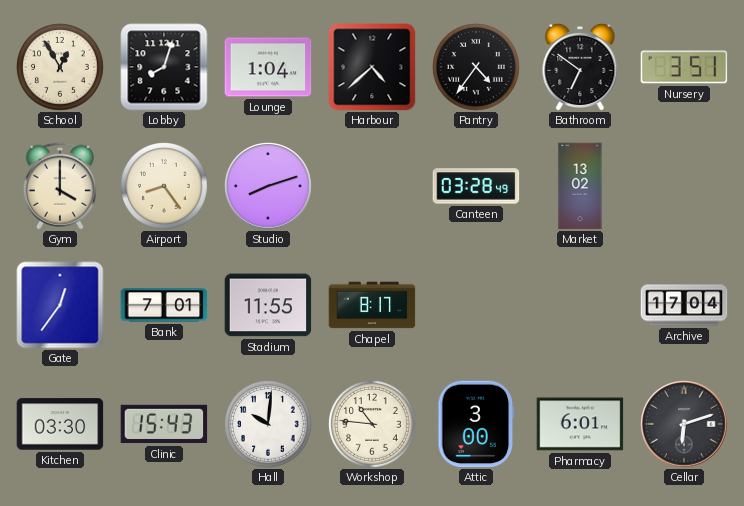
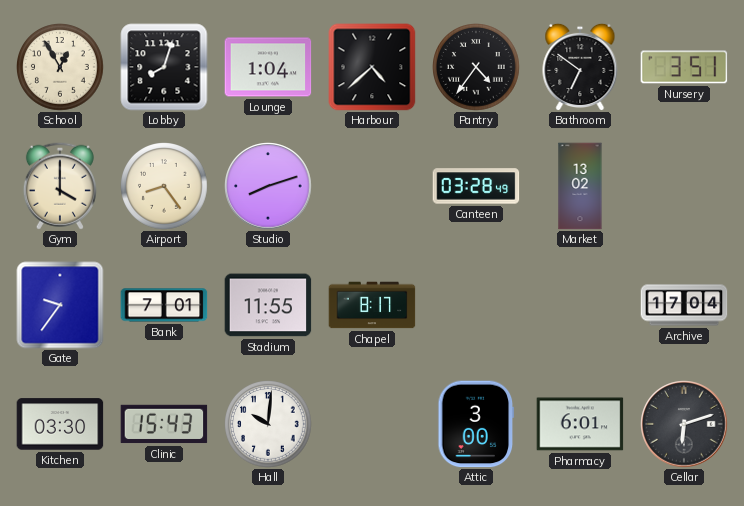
Gate: 12:36 -> 9:36 (60, 305)
Workshop: 10:46 -> none (373, 425)
